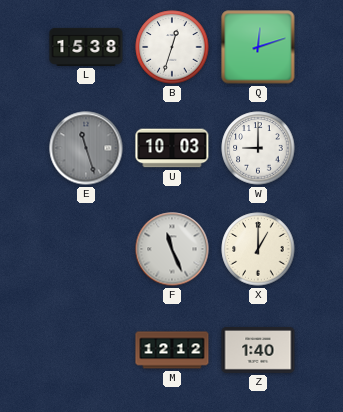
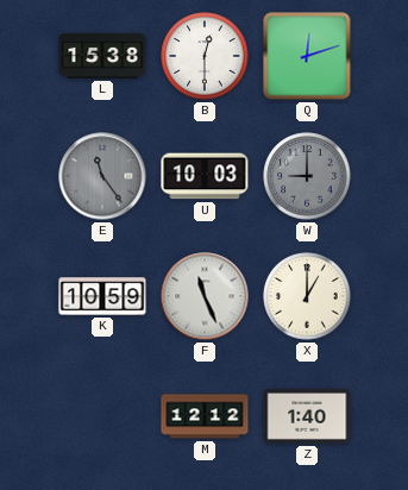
B: 12:33 -> 12:30 (205, 56)
E: 11:27 -> 11:24 (102, 176)
W dial: white -> grey (307, 176)
K: none -> 10:59 (102, 296)
